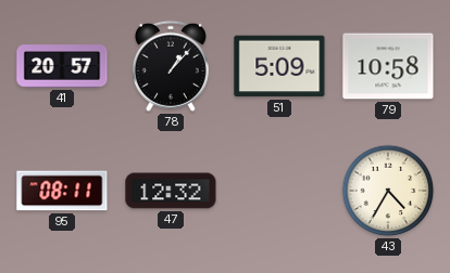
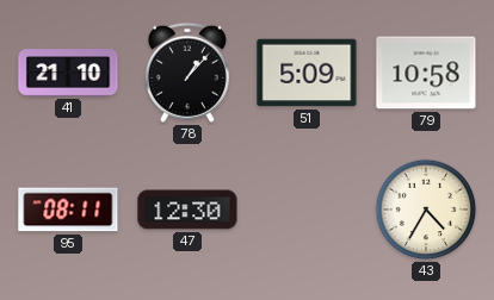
41: 20:57 -> 21:10 (68, 73)
47: 12:32 -> 12:30 (187, 210)
